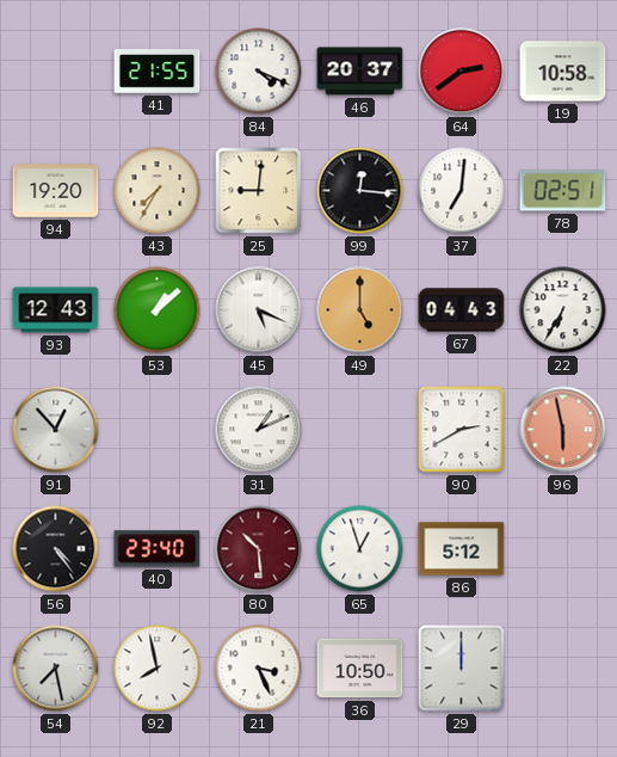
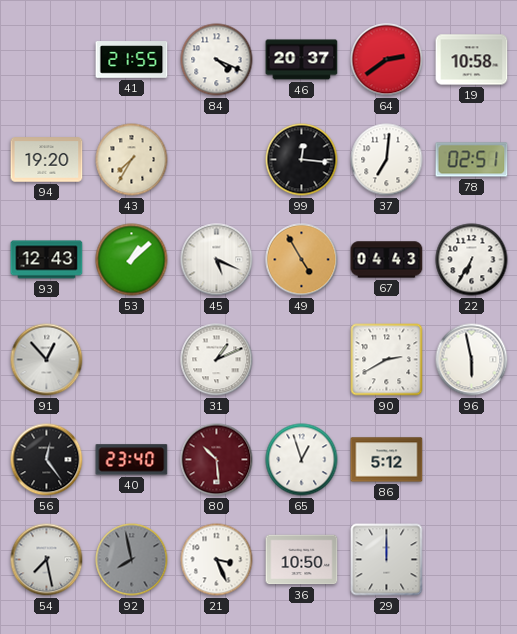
25: 9:01 -> none (259, 191)
49: 5:00 -> 4:55 (302, 260)
96 dial: salmon -> white (472, 360)
56: 4:24 -> 12:24 (47, 460)
92 dial: white -> grey (132, 560)
